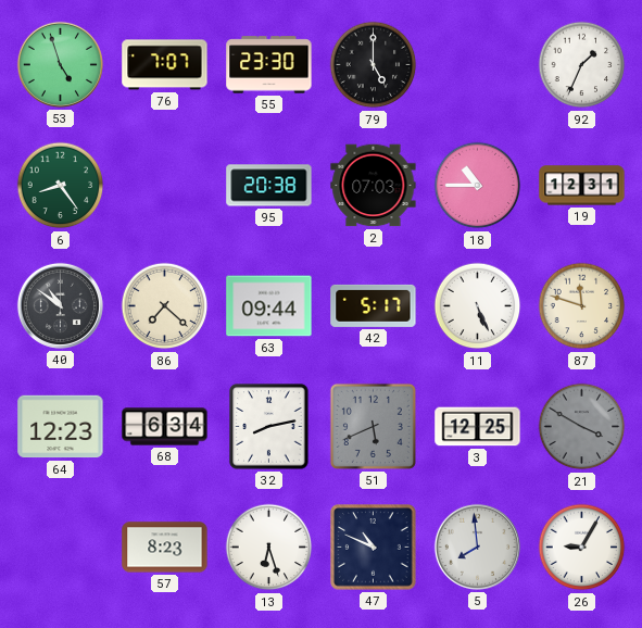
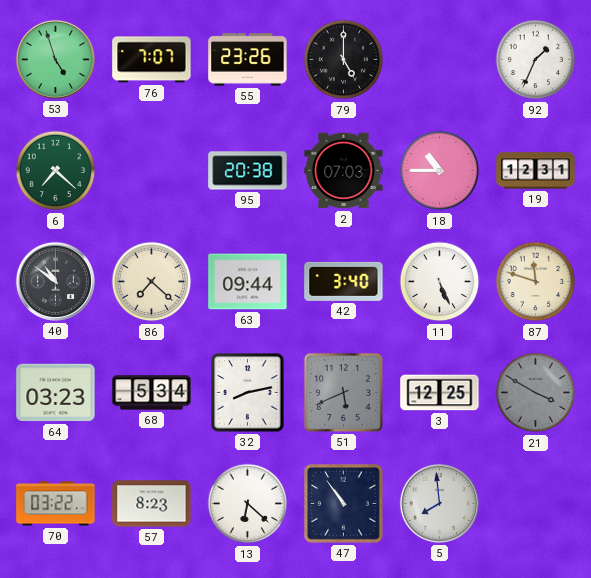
55: 23:30 -> 23:26 (248, 60)
6: 8:24 -> 7:22 (56, 171)
42: 5:17 -> 3:40 (344, 281)
64: 12:23 -> 03:23 (56, 393)
68: 6:34 -> 5:34 (152, 393)
70: none -> 03:22 (56, 504)
13: 6:27 -> 6:22 (248, 504)
47: 10:49 -> 10:54 (344, 504)
26: 9:05 -> none (582, 548)
